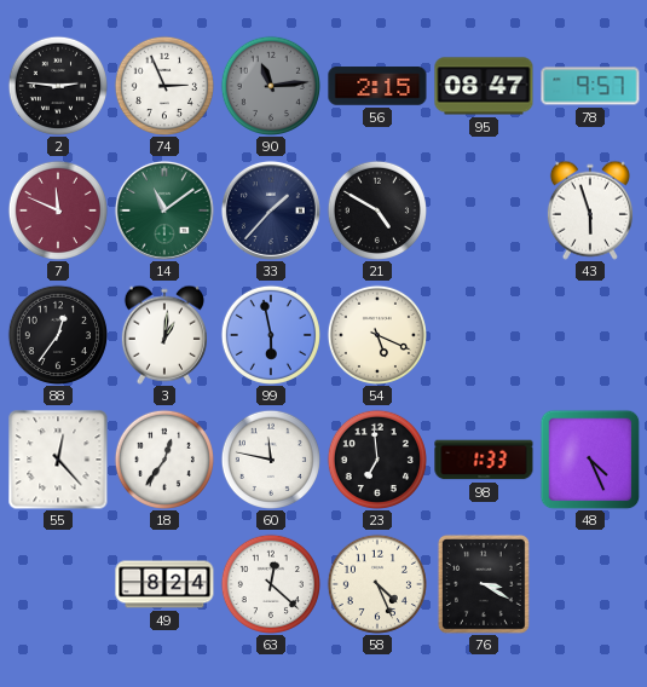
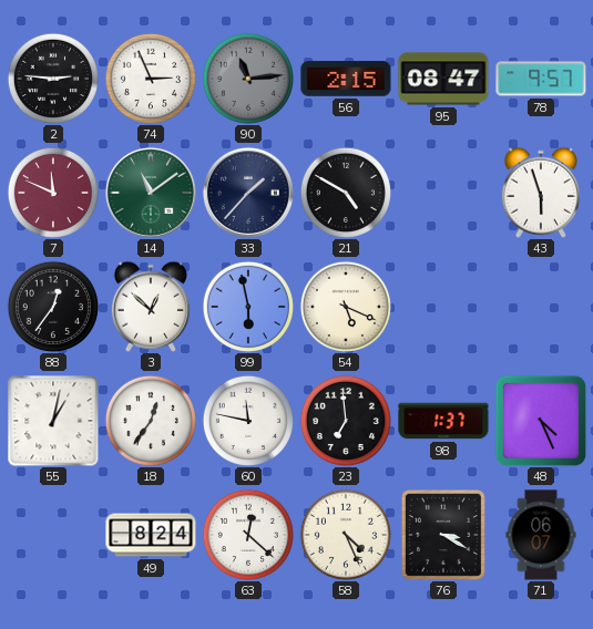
3: 1:01 -> 12:52 (151, 307)
55: 12:23 -> 1:02 (53, 421)
98: 1:33 -> 1:37 (443, 421)
71: none -> 06:07 (541, 535)
